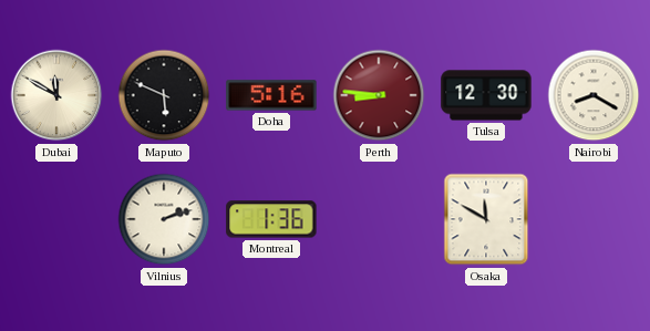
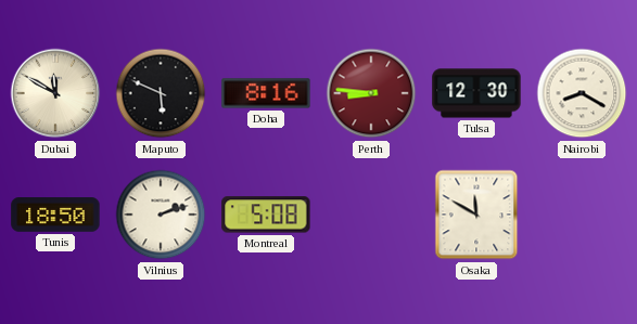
Doha: 5:16 -> 8:16 (266, 93)
Tunis: none -> 18:50 (55, 215)
Montreal: 1:36 -> 5:08 (266, 215)
